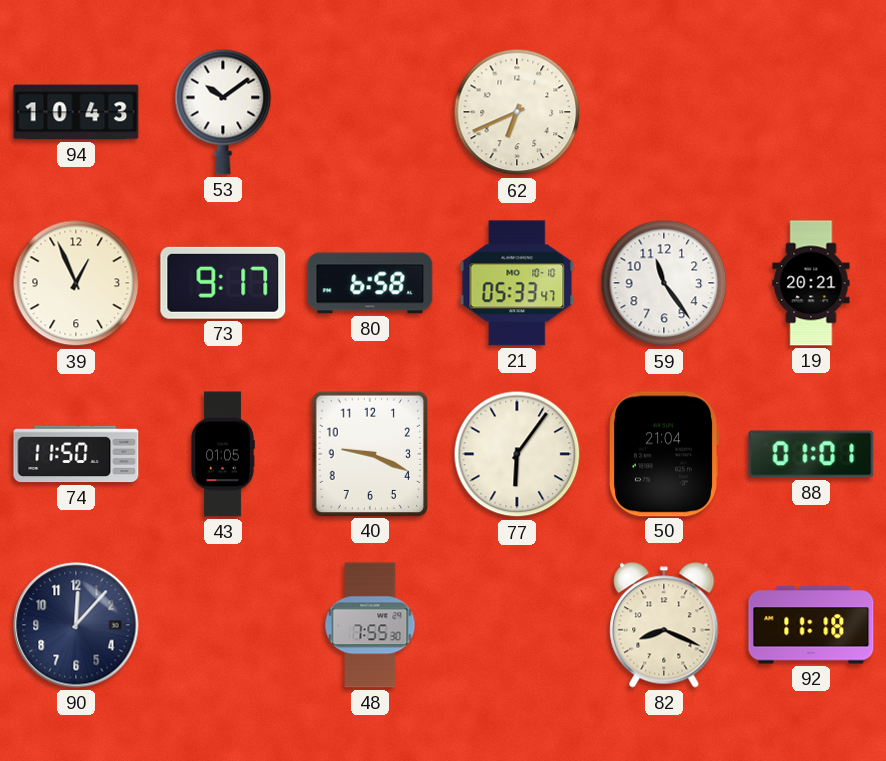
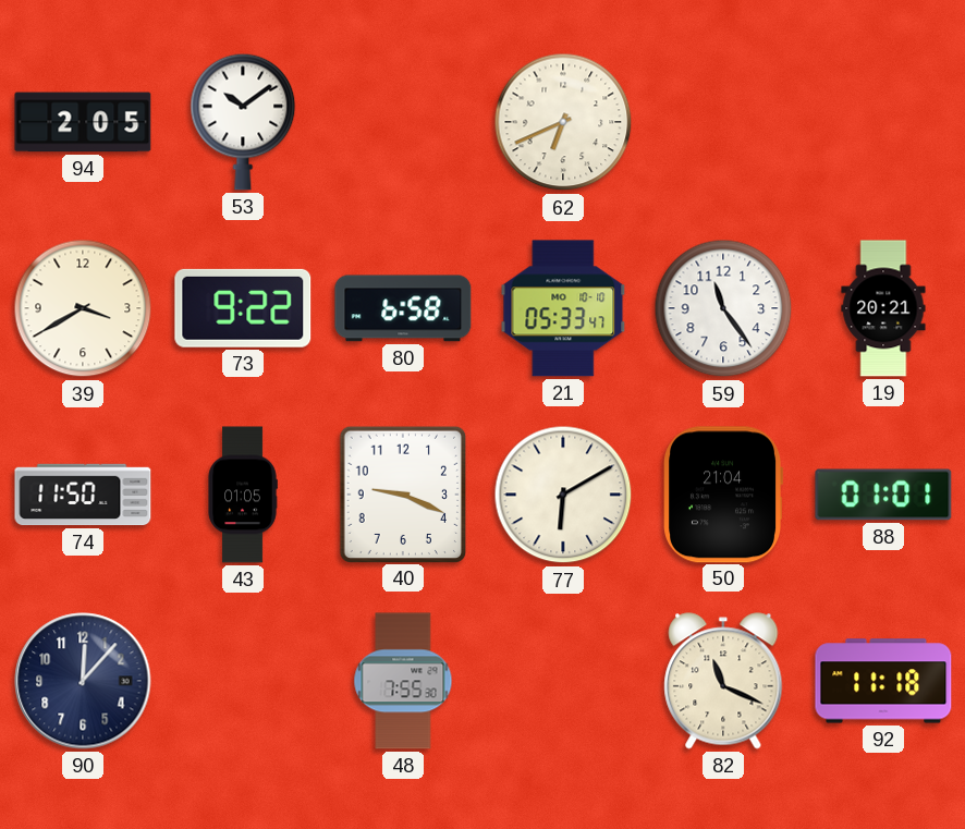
94: 10:43 -> 2:05 (83, 122)
39: 12:56 -> 3:40 (83, 308)
73: 9:17 -> 9:22 (243, 308)
77: 6:06 -> 6:10 (563, 495)
82: 8:19 -> 11:19 (723, 681)
